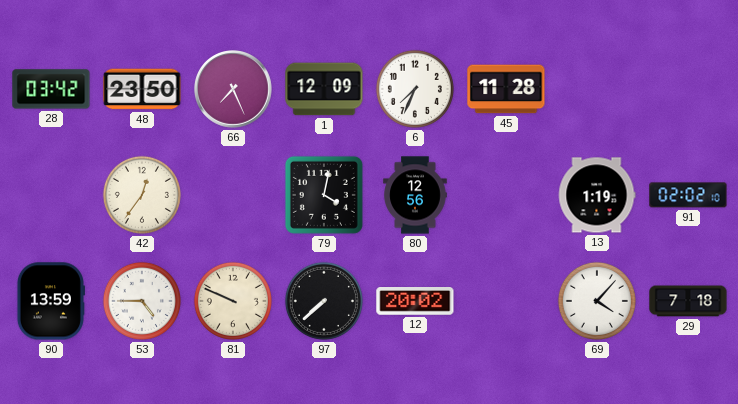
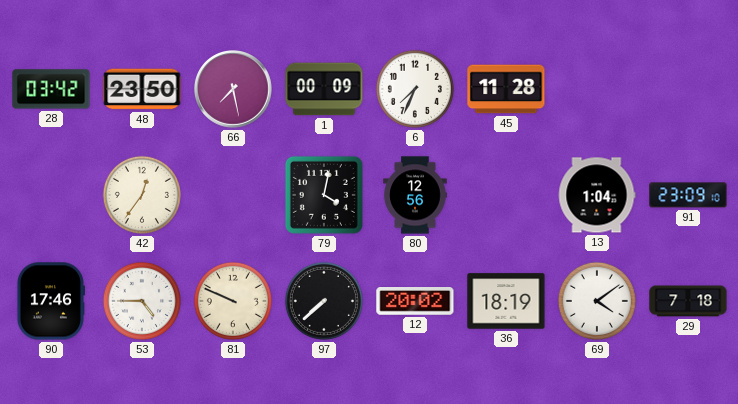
66: 7:26 -> 7:28 (234, 90)
1: 12:09 -> 00:09 (324, 89)
13: 1:19 -> 1:04 (597, 195)
91: 02:02 -> 23:09 (688, 195)
90: 13:59 -> 17:46 (50, 301)
36: none -> 18:19 (506, 301)
69: 4:07 -> 4:09 (597, 301)
